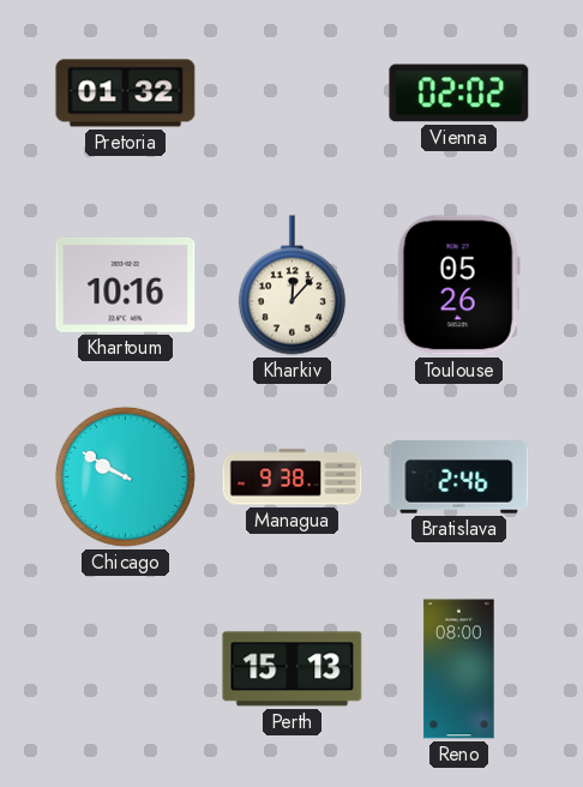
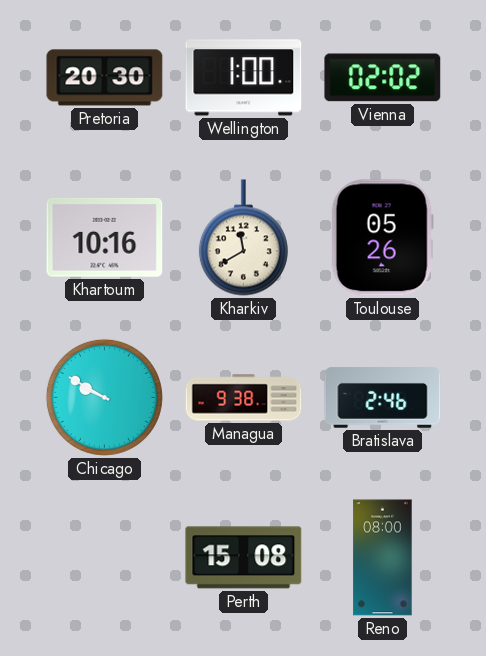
Pretoria: 01:32 -> 20:30 (105, 78)
Wellington: none -> 1:00 (244, 78)
Kharkiv: 12:07 -> 11:40 (243, 238)
Perth: 15:13 -> 15:08 (244, 558)
